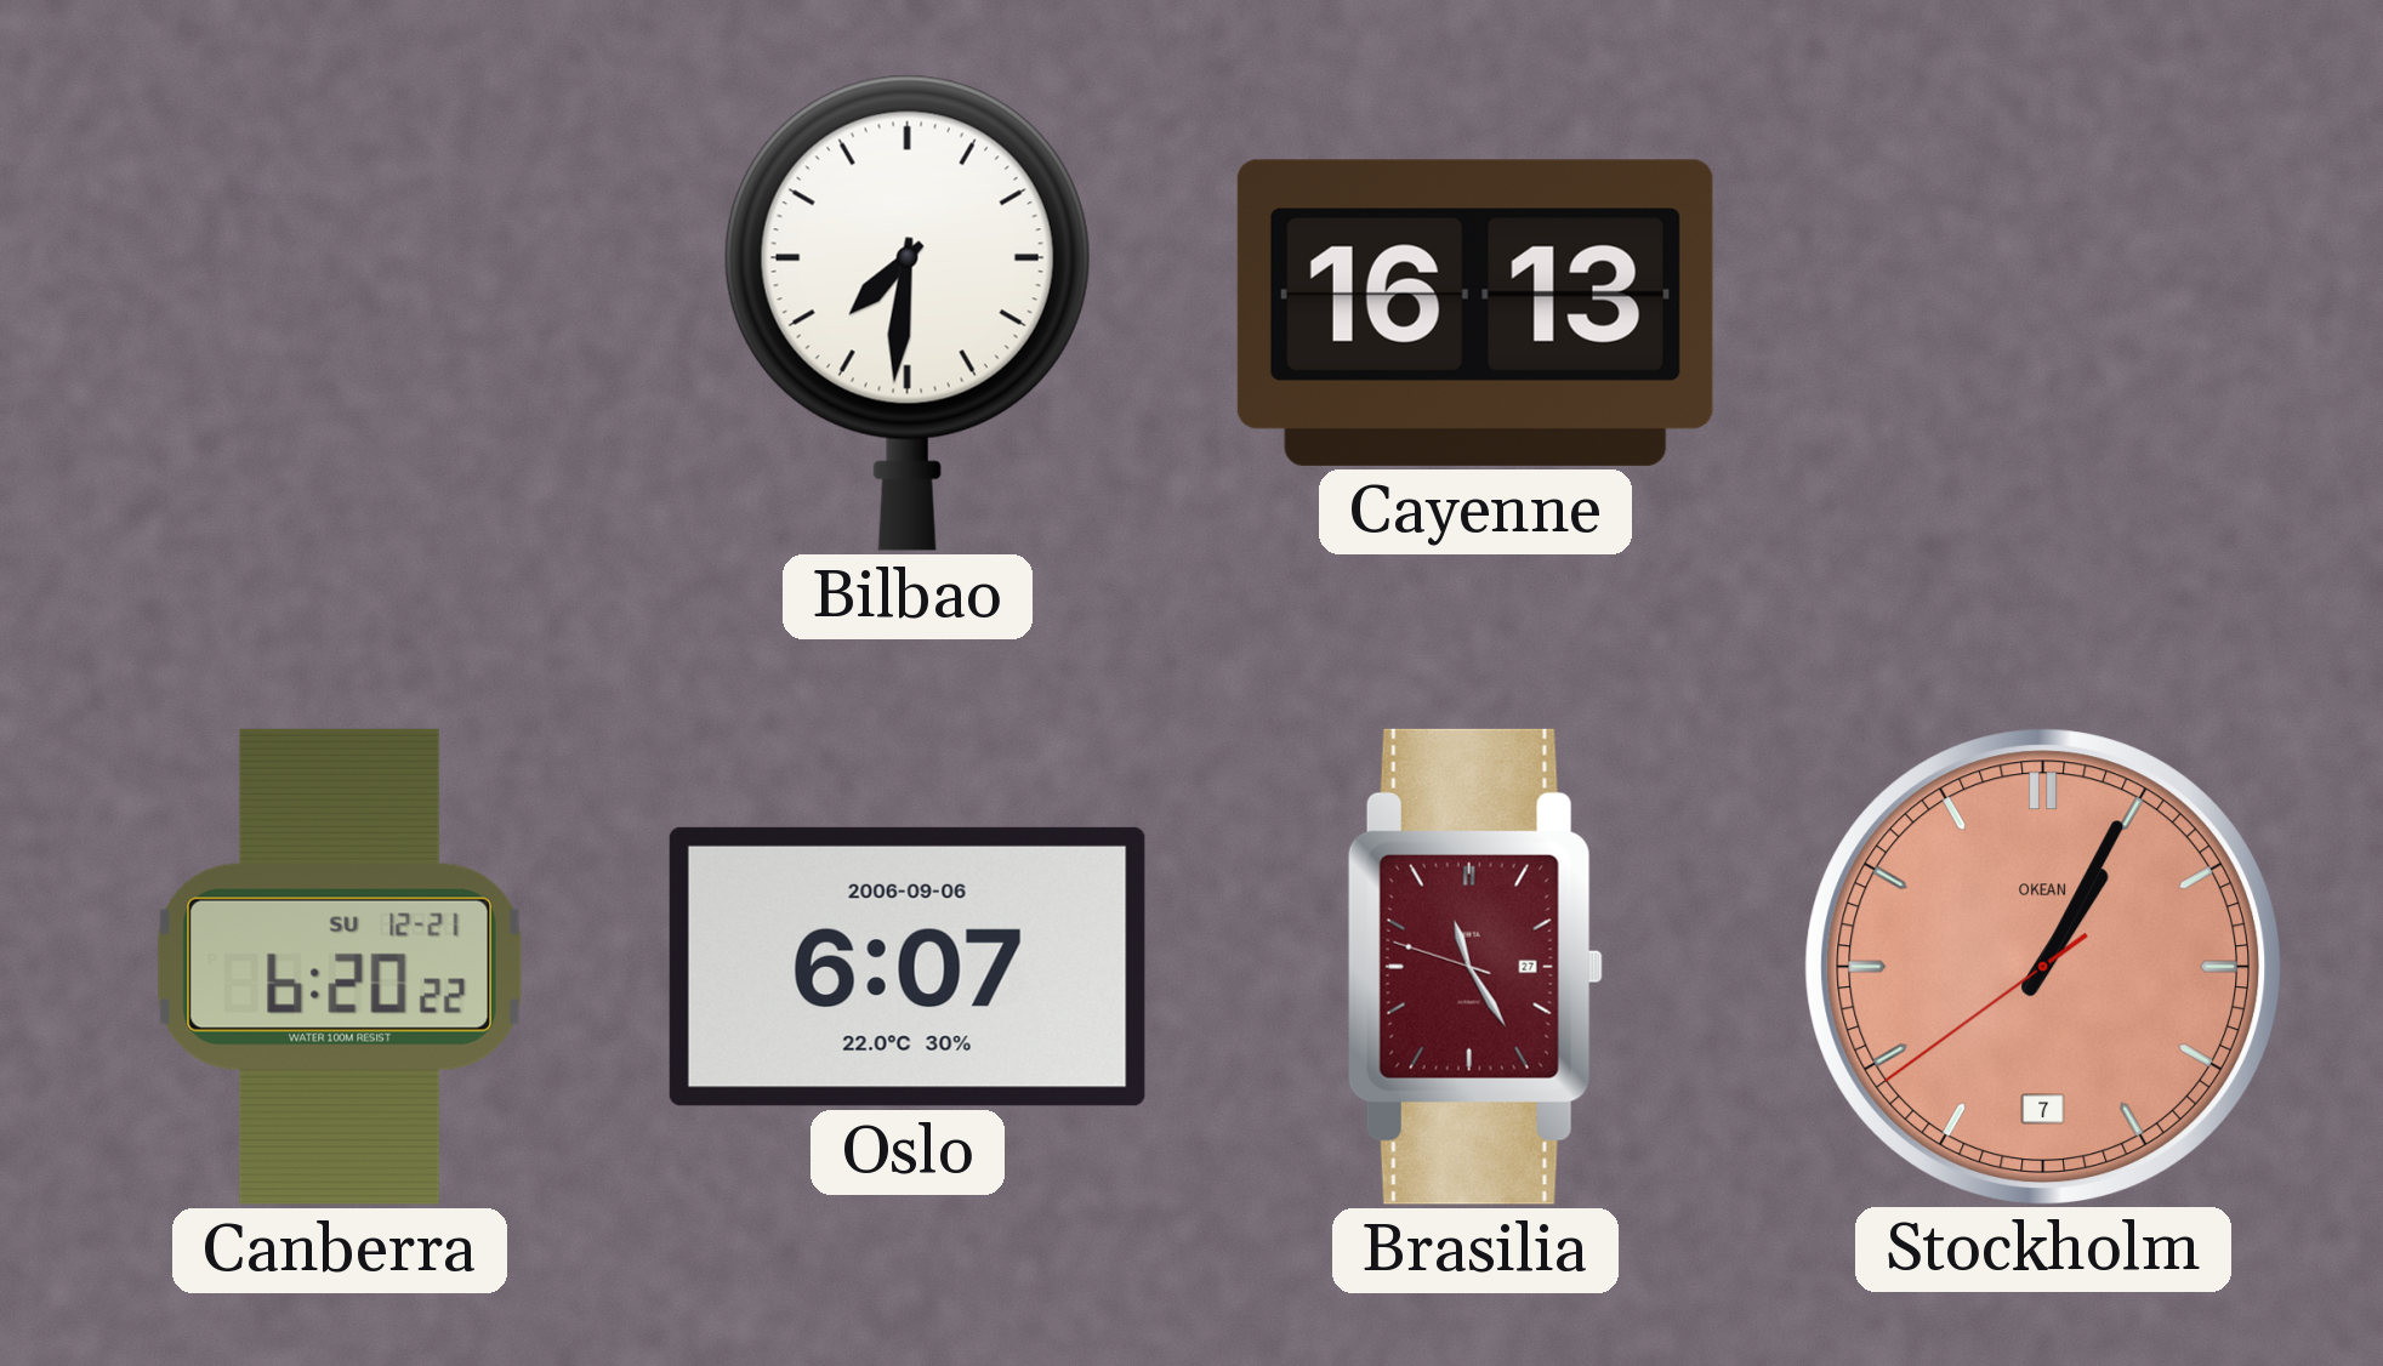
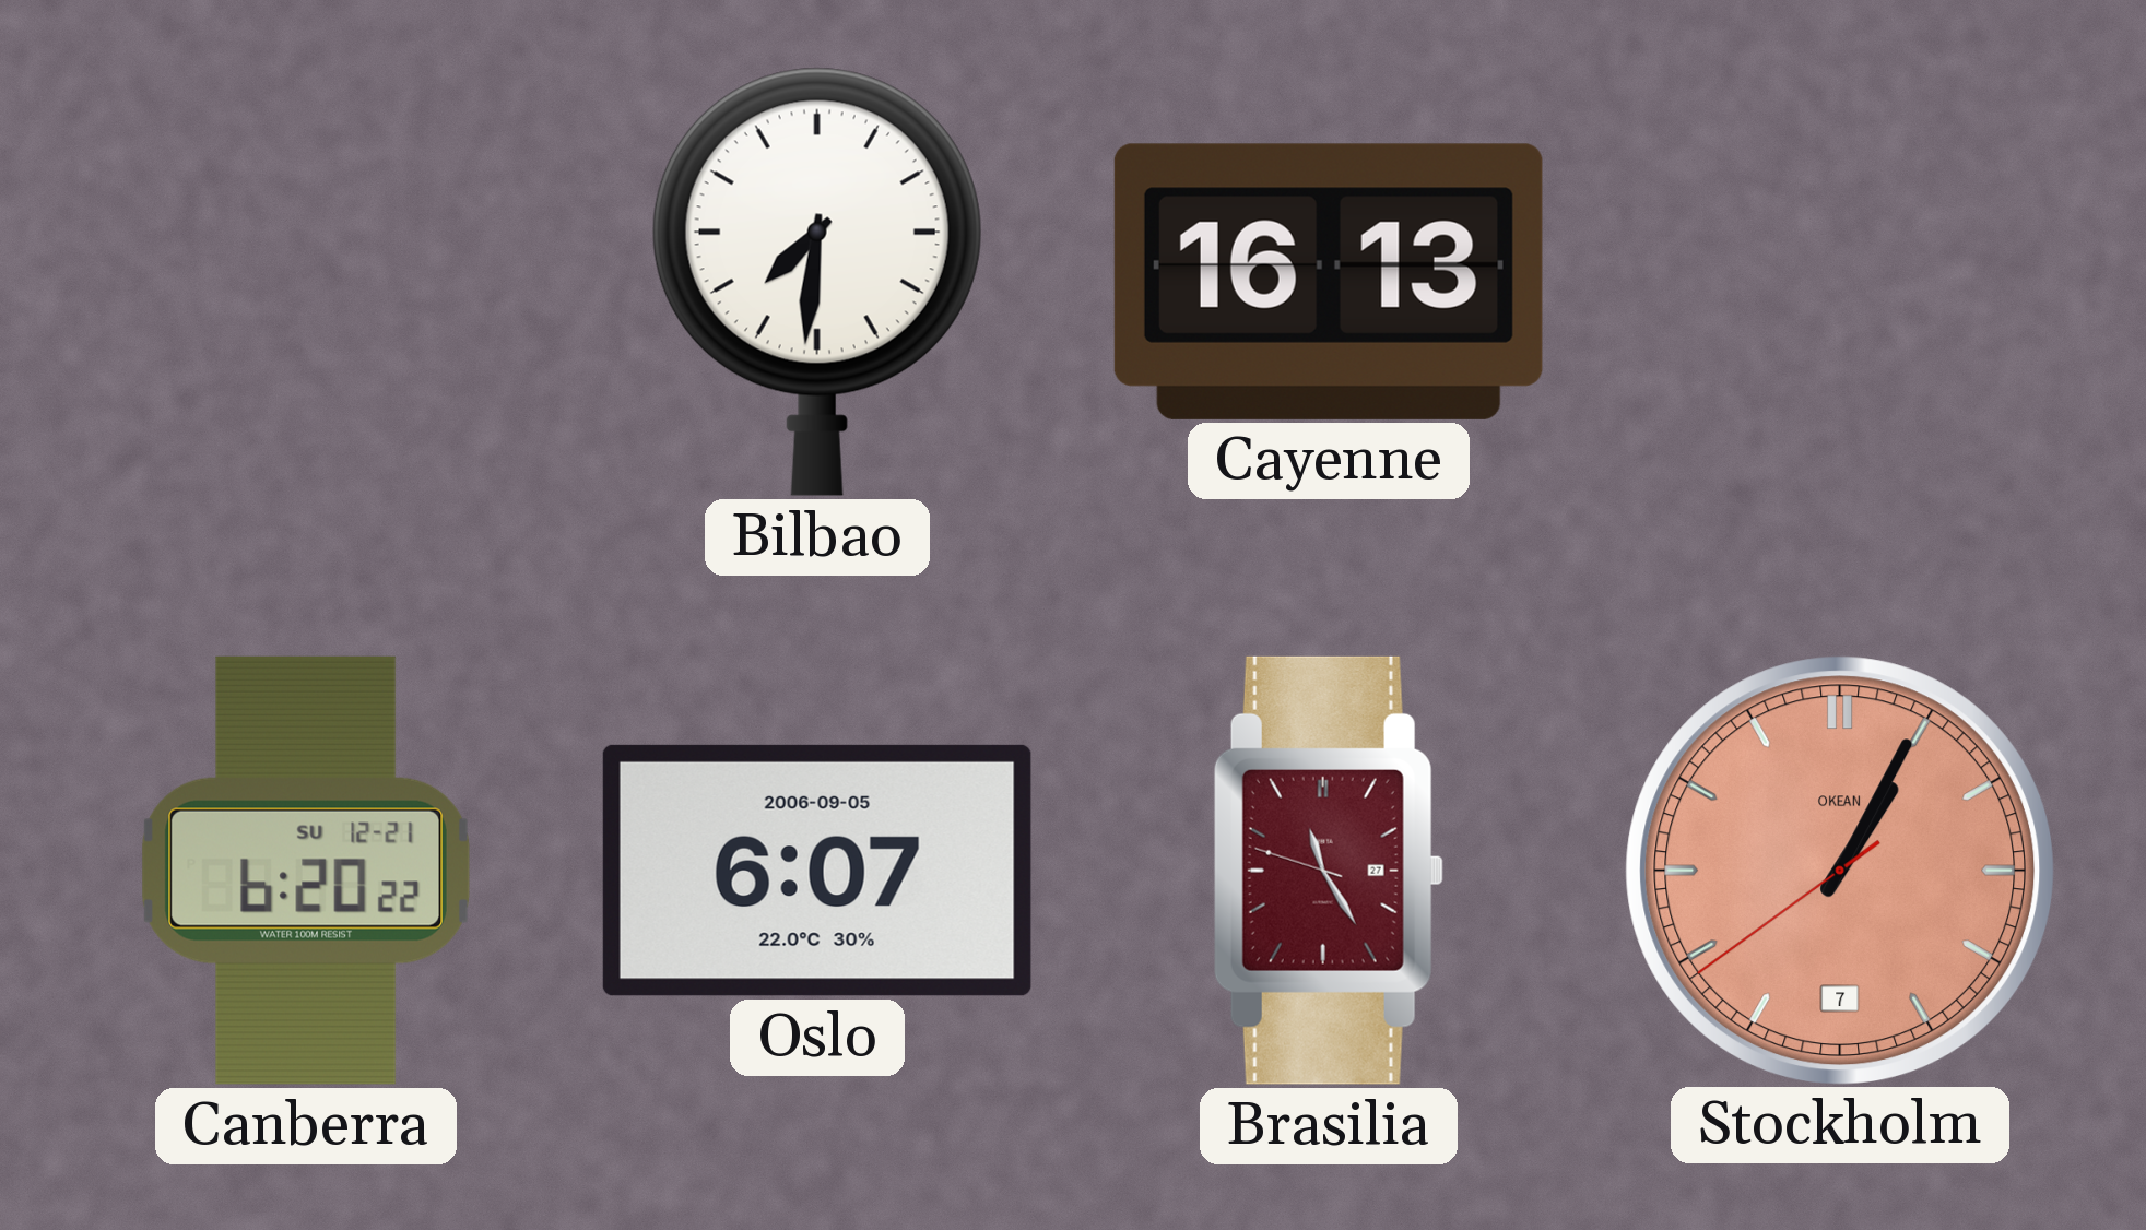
Oslo date: 2006-09-06 -> 2006-09-05 (817, 871)
